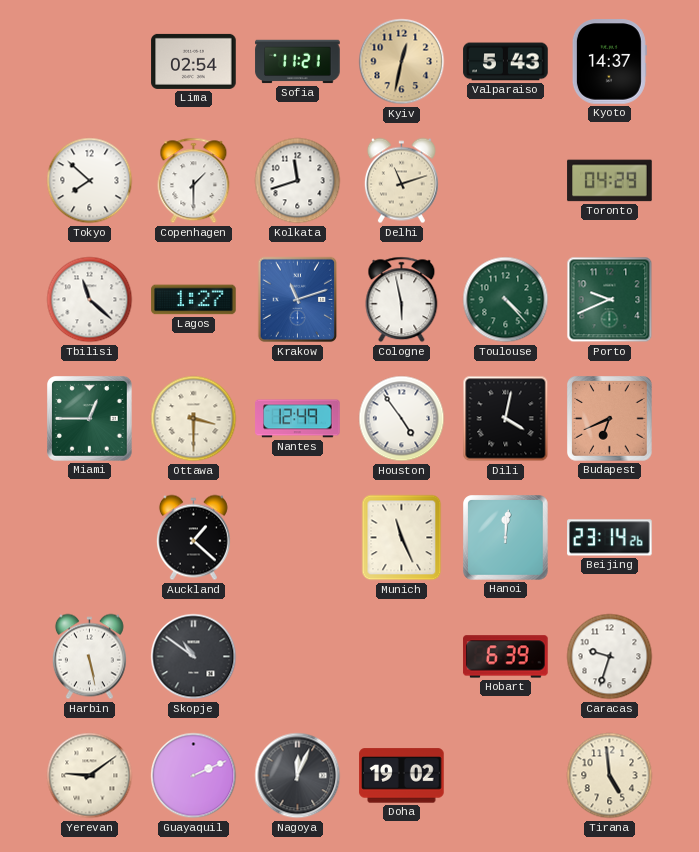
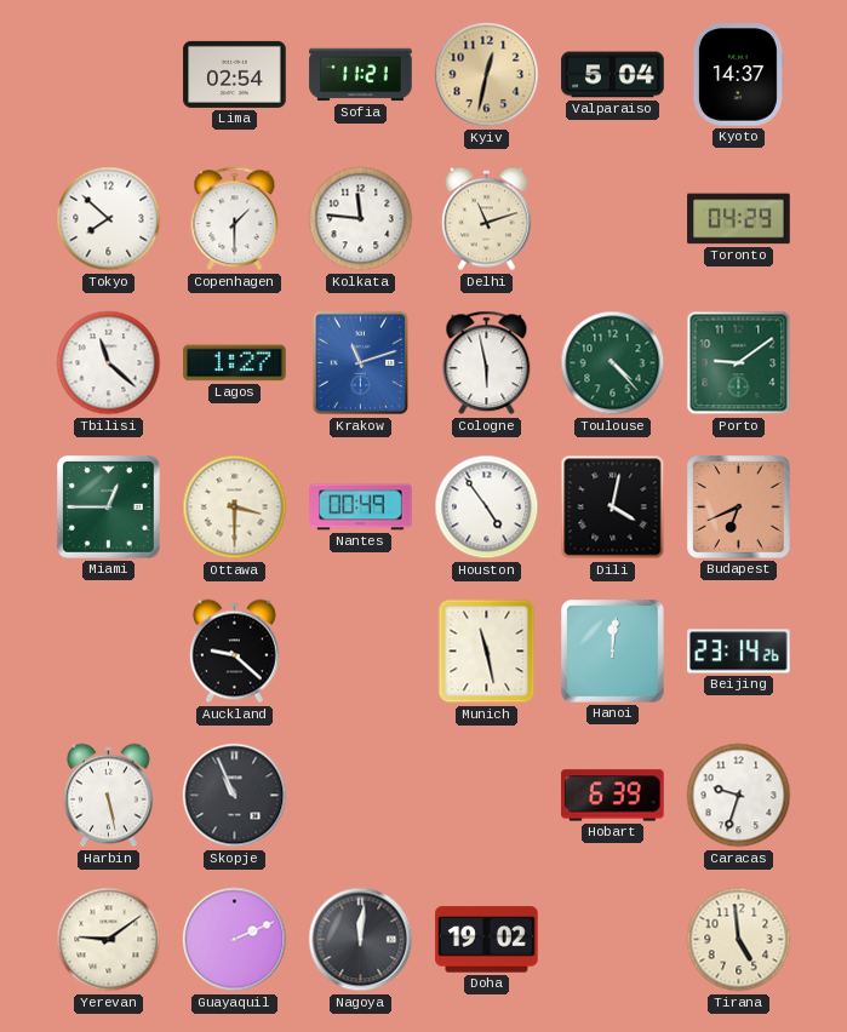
Valparaiso: 5:43 -> 5:04 (613, 75)
Kolkata: 11:42 -> 11:46 (361, 219)
Porto: 9:41 -> 9:09 (739, 363)
Nantes: 12:49 -> 00:49 (361, 508)
Auckland: 1:22 -> 9:22 (234, 652)
Munich: 11:26 -> 11:28 (487, 652)
Skopje: 10:51 -> 10:56 (235, 796)
Nagoya: 12:04 -> 12:01 (361, 940)
